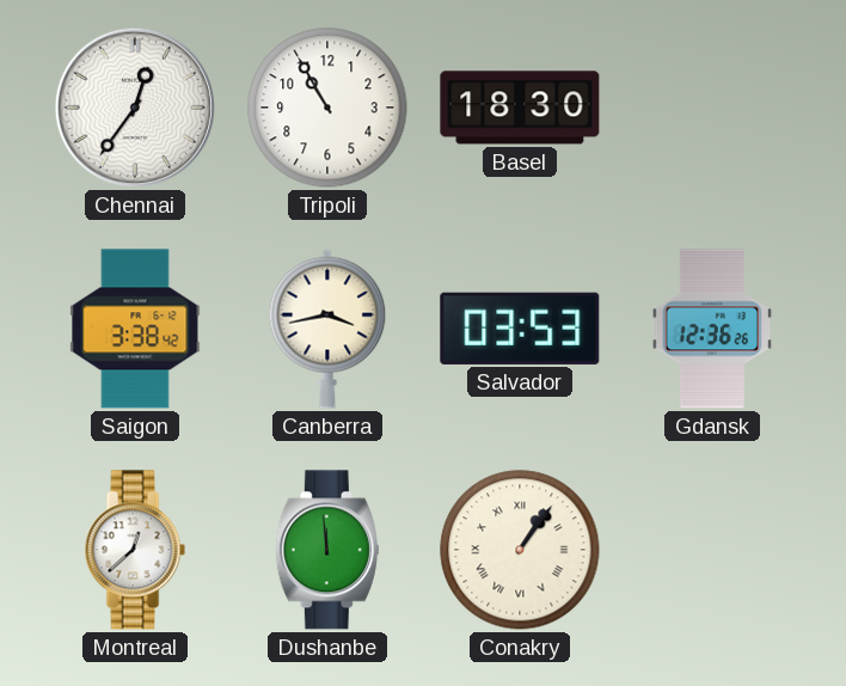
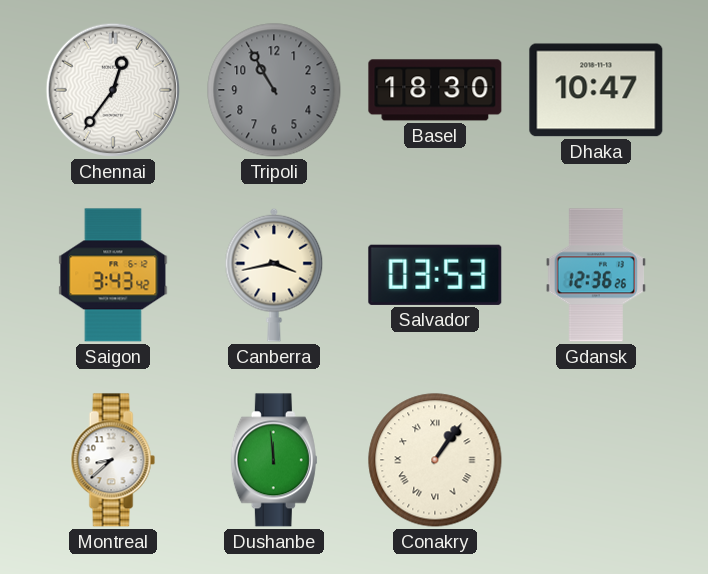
Tripoli dial: white -> grey (274, 90)
Dhaka: none -> 10:47 (596, 90)
Saigon: 3:38 -> 3:43 (113, 275)
Montreal: 12:38 -> 8:38 (113, 460)
